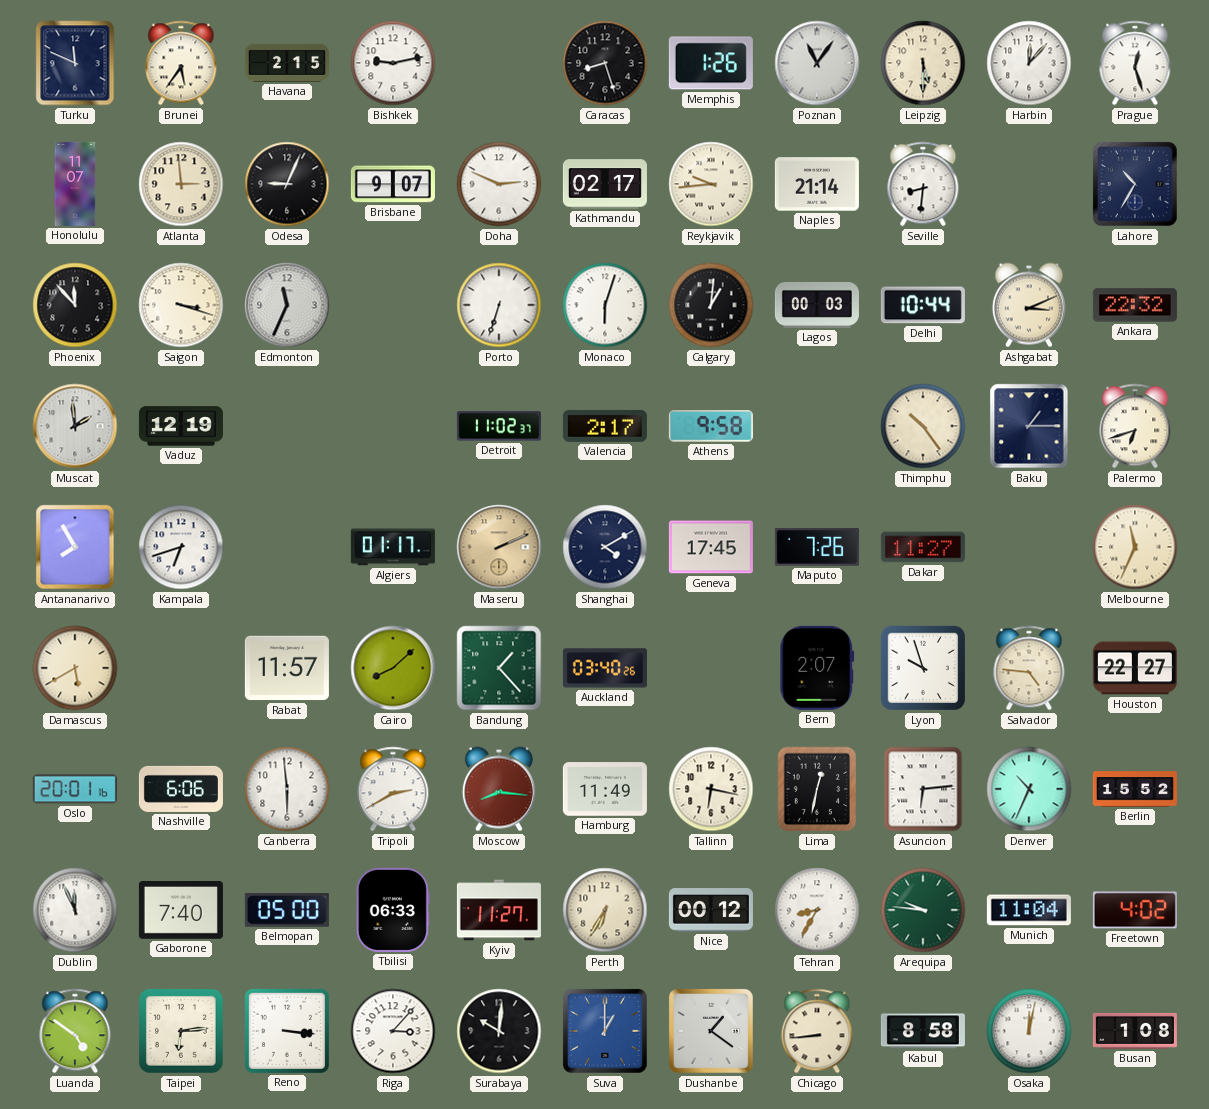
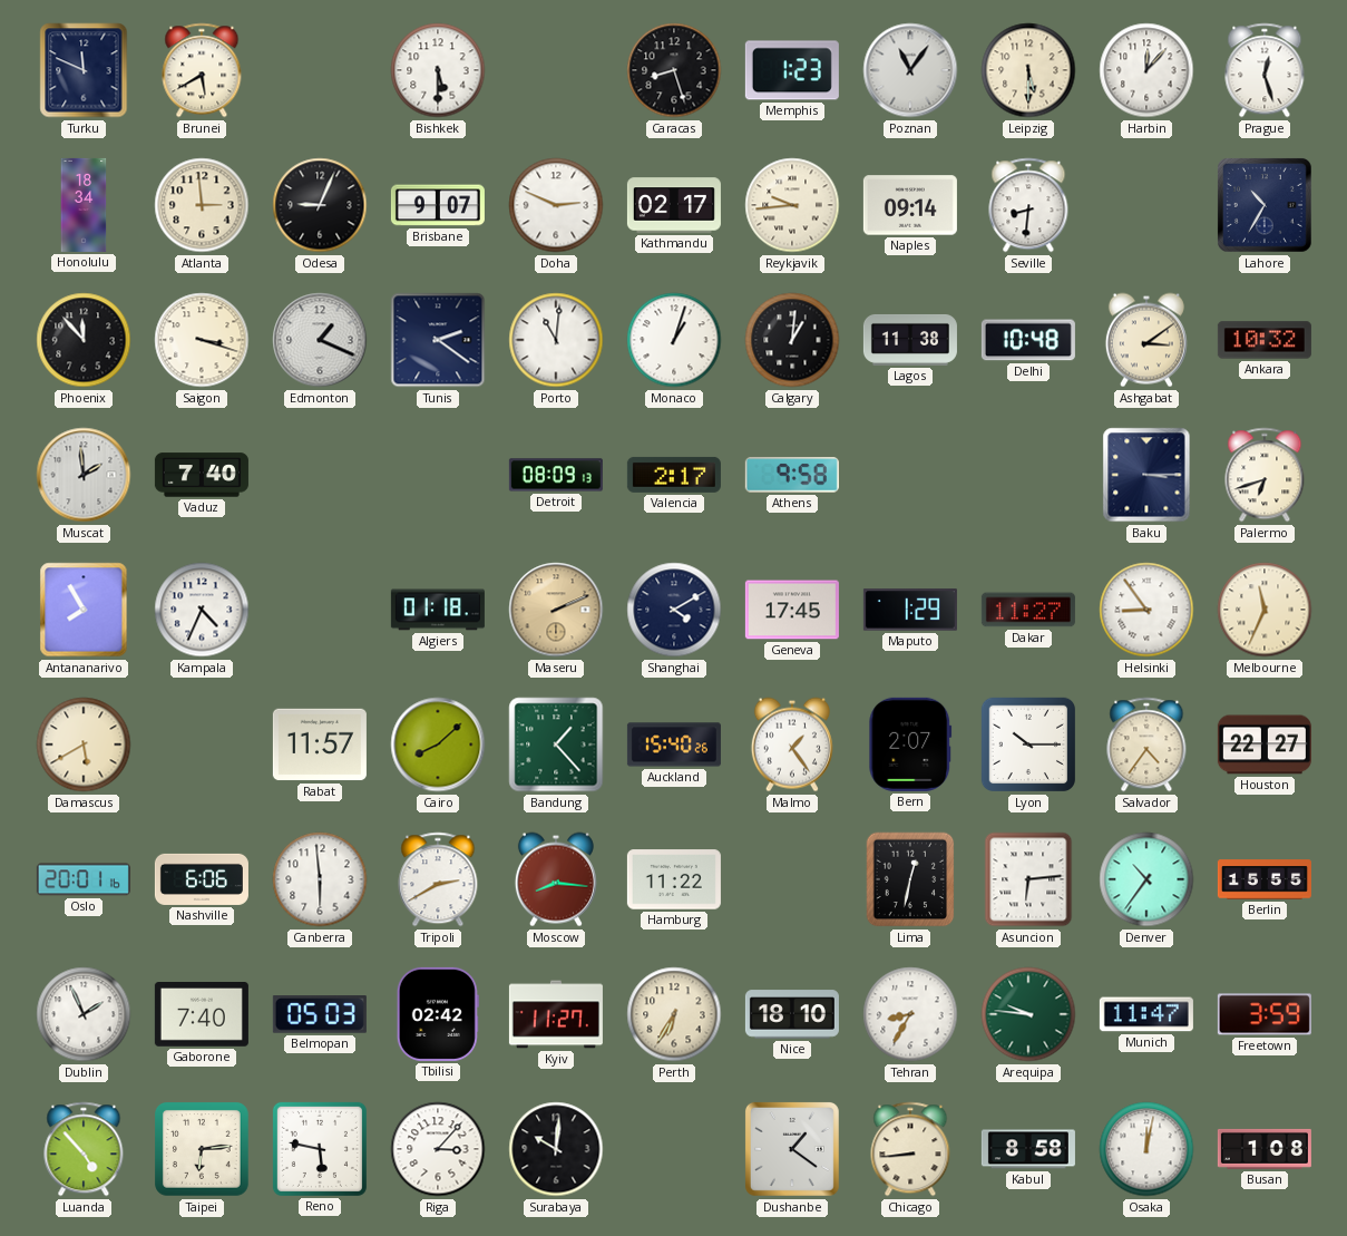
Brunei: 5:36 -> 5:40 (202, 70)
Havana: 2:15 -> none (287, 63)
Bishkek: 9:13 -> 5:30 (438, 70)
Memphis: 1:26 -> 1:23 (792, 70)
Honolulu: 11:07 -> 18:34 (84, 205)
Naples: 21:14 -> 09:14 (910, 205)
Edmonton: 11:34 -> 1:19 (320, 340)
Tunis: none -> 2:21 (438, 340)
Porto: 6:33 -> 11:01 (556, 340)
Monaco: 6:03 -> 1:03 (674, 340)
Lagos: 00:03 -> 11:38 (910, 340)
Delhi: 10:44 -> 10:48 (1028, 340)
Ashgabat: 3:11 -> 3:09 (1146, 340)
Ankara: 22:32 -> 10:32 (1265, 340)
Vaduz: 12:19 -> 7:40 (202, 475)
Detroit: 11:02 -> 08:09 (556, 475)
Thimphu: 10:24 -> none (923, 426)
Baku: 1:15 -> 3:15 (1146, 475)
Kampala: 6:42 -> 4:34 (202, 610)
Algiers: 01:17 -> 01:18 (438, 610)
Maputo: 7:26 -> 1:29 (910, 610)
Helsinki: none -> 8:54 (1146, 610)
Auckland: 03:40 -> 15:40 (674, 744)
Malmo: none -> 1:24 (792, 744)
Lyon: 9:57 -> 10:15 (1028, 744)
Salvador: 4:46 -> 4:36 (1146, 744)
Hamburg: 11:49 -> 11:22 (674, 879)
Tallinn: 6:17 -> none (711, 789)
Denver: 10:34 -> 10:36 (1146, 879)
Berlin: 15:52 -> 15:55 (1265, 879)
Dublin: 11:56 -> 1:56 (84, 1014)
Belmopan: 05:00 -> 05:03 (320, 1014)
Tbilisi: 06:33 -> 02:42 (438, 1014)
Nice: 00:12 -> 18:10 (792, 1014)
Munich: 11:04 -> 11:47 (1146, 1014)
Freetown: 4:02 -> 3:59 (1265, 1014)
Luanda: 4:51 -> 4:53 (84, 1149)
Reno: 3:16 -> 5:47 (320, 1149)
Suva: 1:00 -> none (605, 1031)
